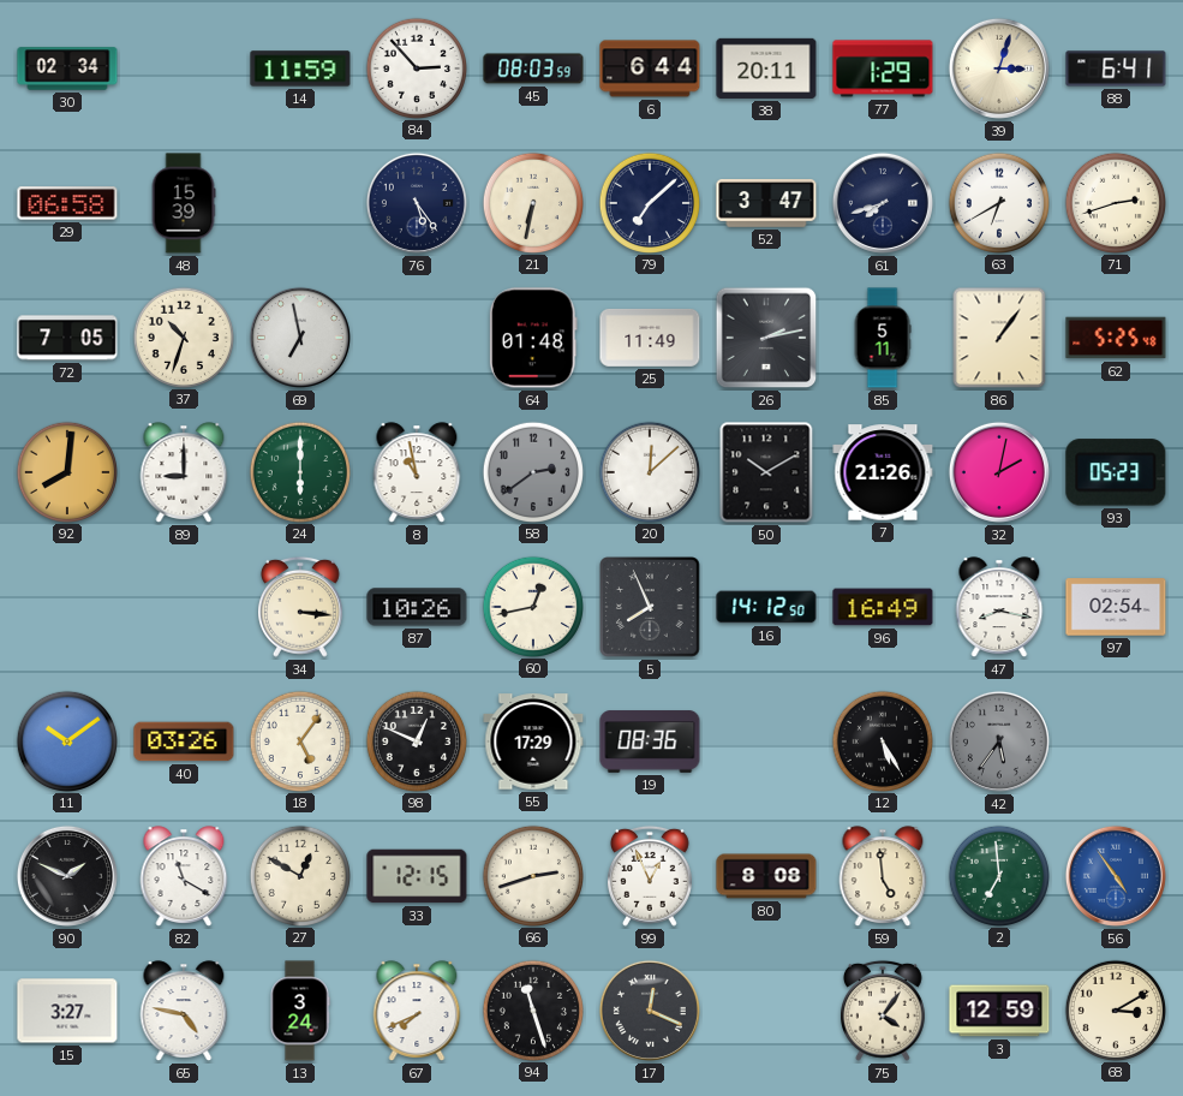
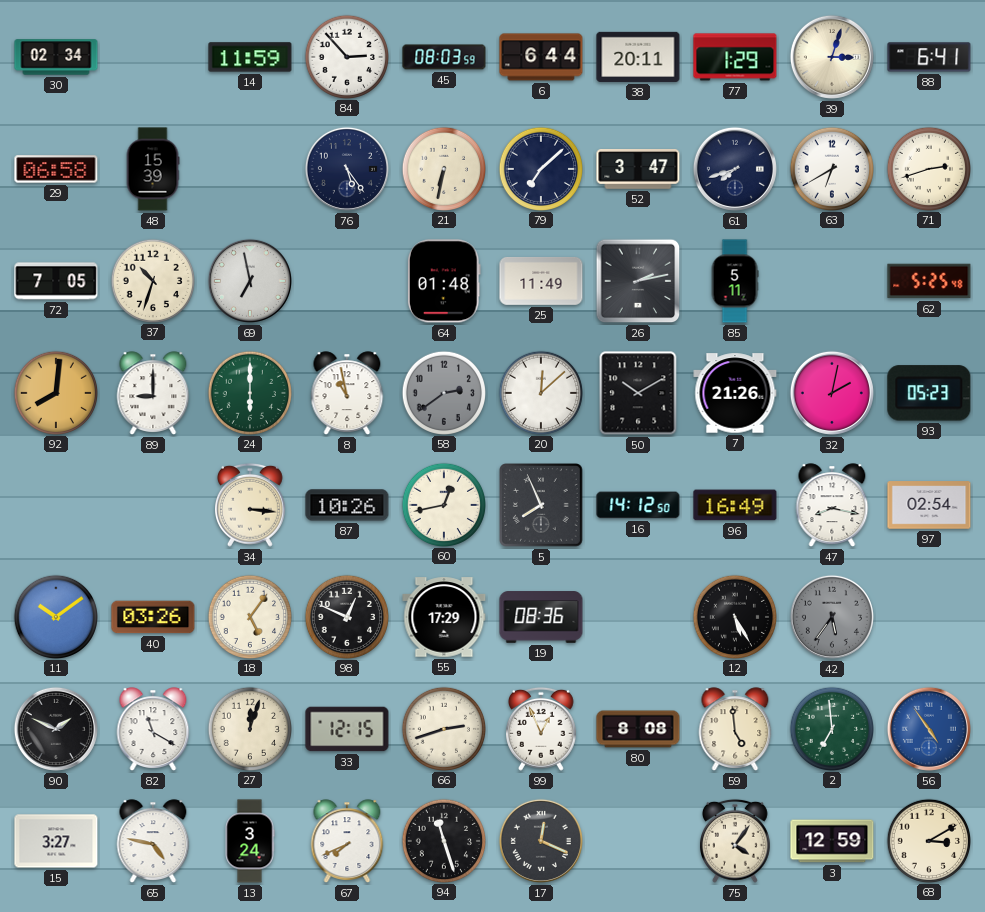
86: 1:06 -> none (999, 338)
27: 12:50 -> 12:03 (249, 728)
